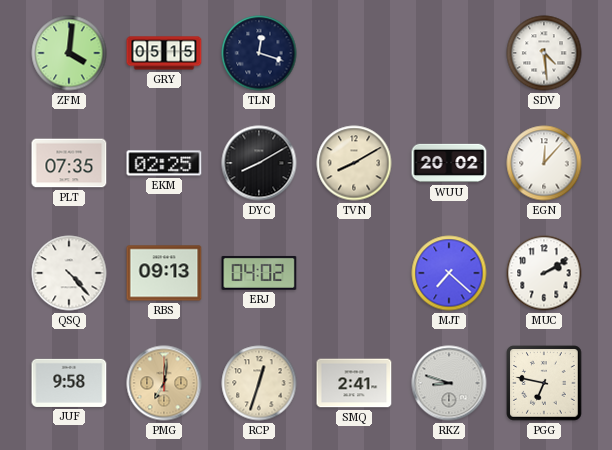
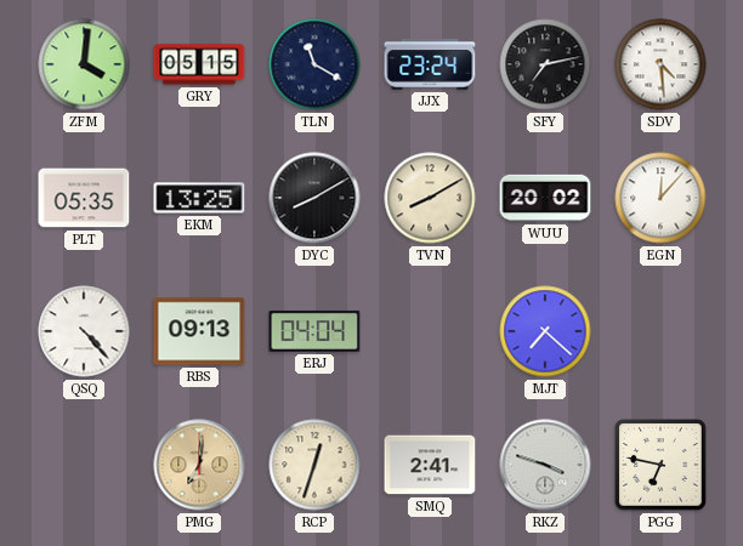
TLN: 12:18 -> 11:20 (314, 64)
JJX: none -> 23:24 (430, 64)
SFY: none -> 7:13 (545, 64)
PLT: 07:35 -> 05:35 (84, 198)
EKM: 02:25 -> 13:25 (199, 198)
ERJ: 04:02 -> 04:04 (314, 331)
MUC: 2:10 -> none (544, 273)
JUF: 9:58 -> none (69, 383)
RKZ: 8:48 -> 3:48 (545, 465)
